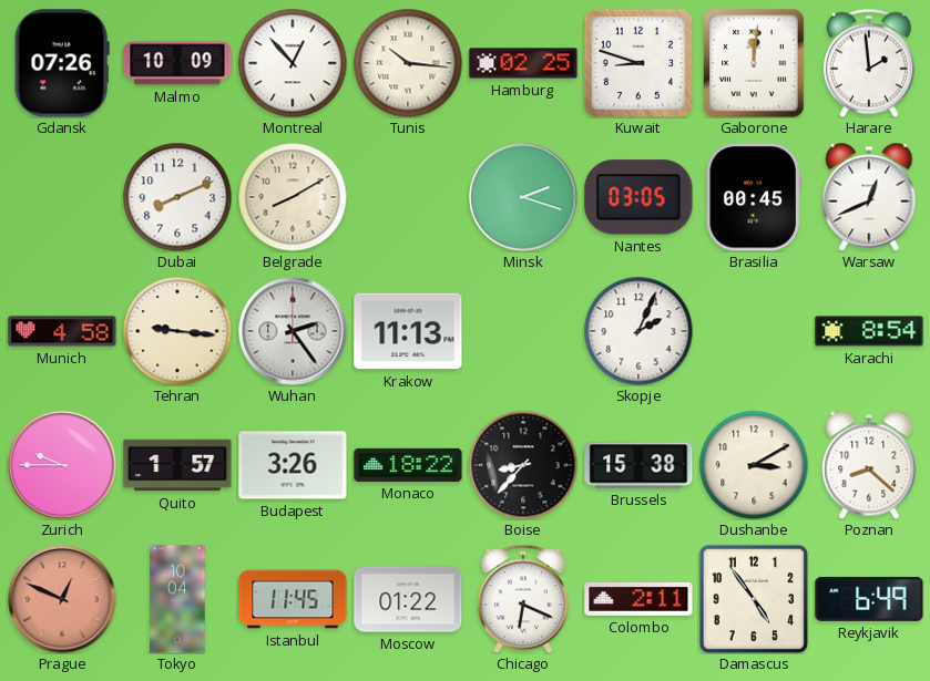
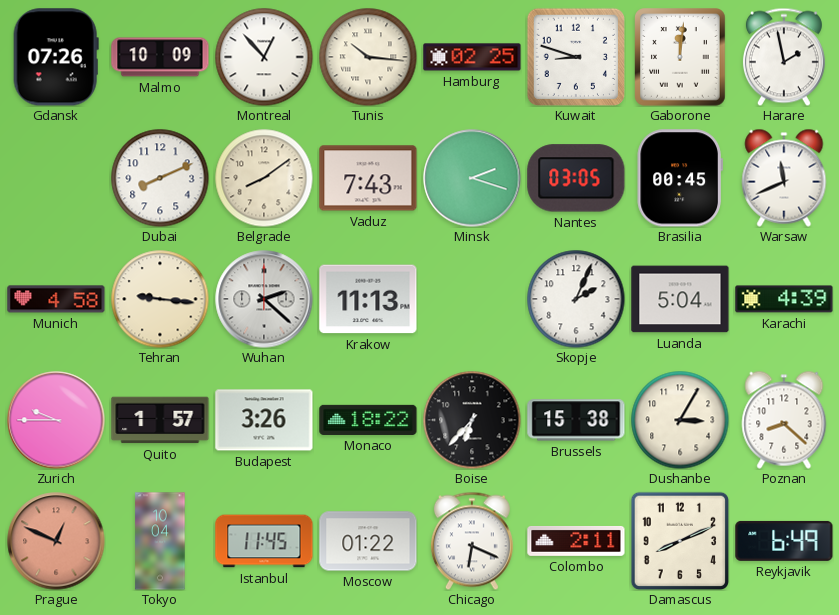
Harare: 1:59 -> 1:58 (784, 57)
Belgrade: 8:10 -> 8:09 (264, 178)
Vaduz: none -> 7:43 (368, 178)
Warsaw: 12:41 -> 11:41 (784, 178)
Wuhan: 2:24 -> 2:22 (264, 299)
Luanda: none -> 5:04 (680, 299)
Karachi: 8:54 -> 4:39 (784, 299)
Boise: 8:37 -> 6:37 (472, 420)
Dushanbe: 3:10 -> 3:05 (680, 420)
Damascus: 4:54 -> 8:11 (679, 540)
